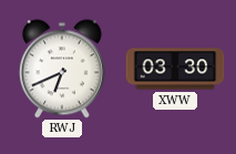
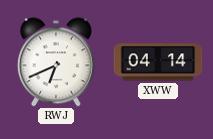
XWW: 03:30 -> 04:14 (158, 62)
